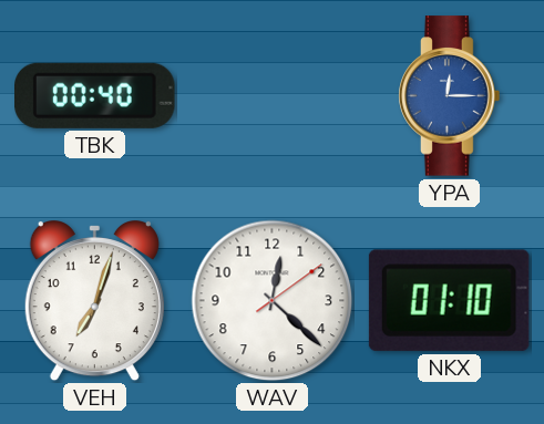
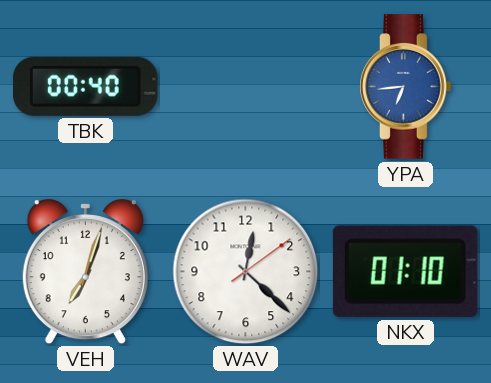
YPA: 12:15 -> 6:44 (406, 87)
